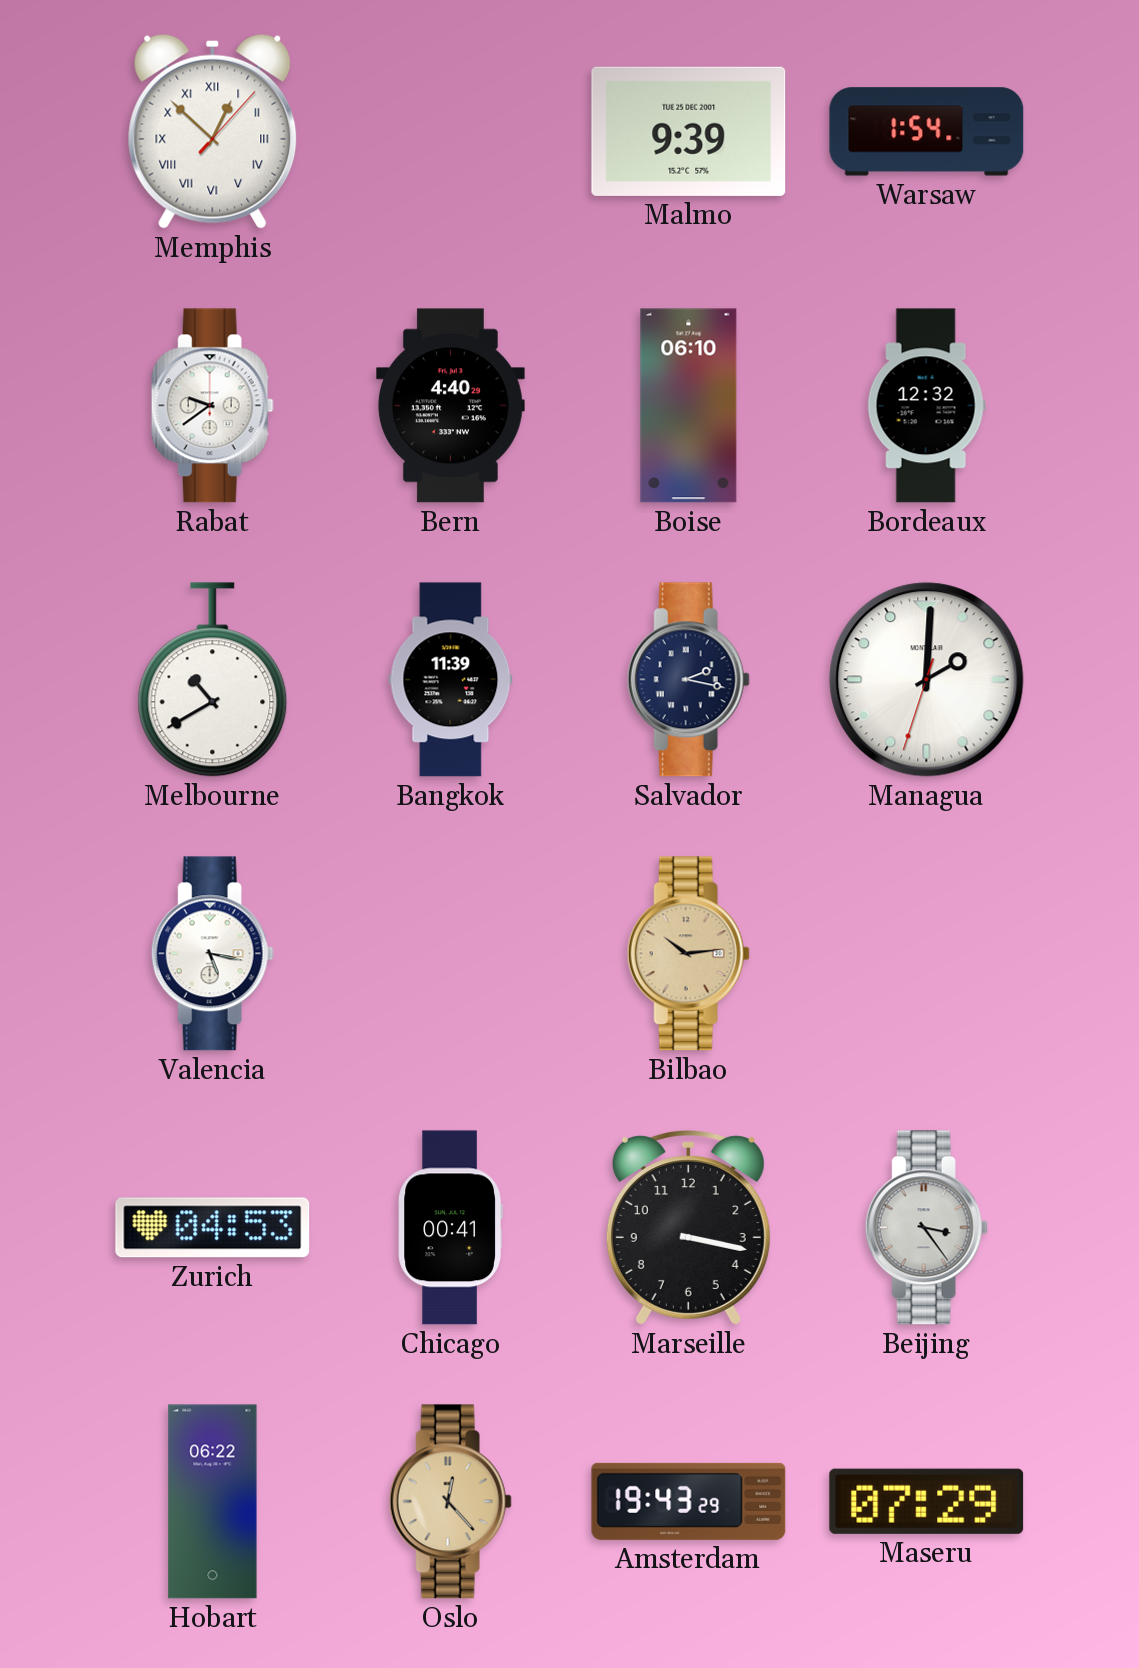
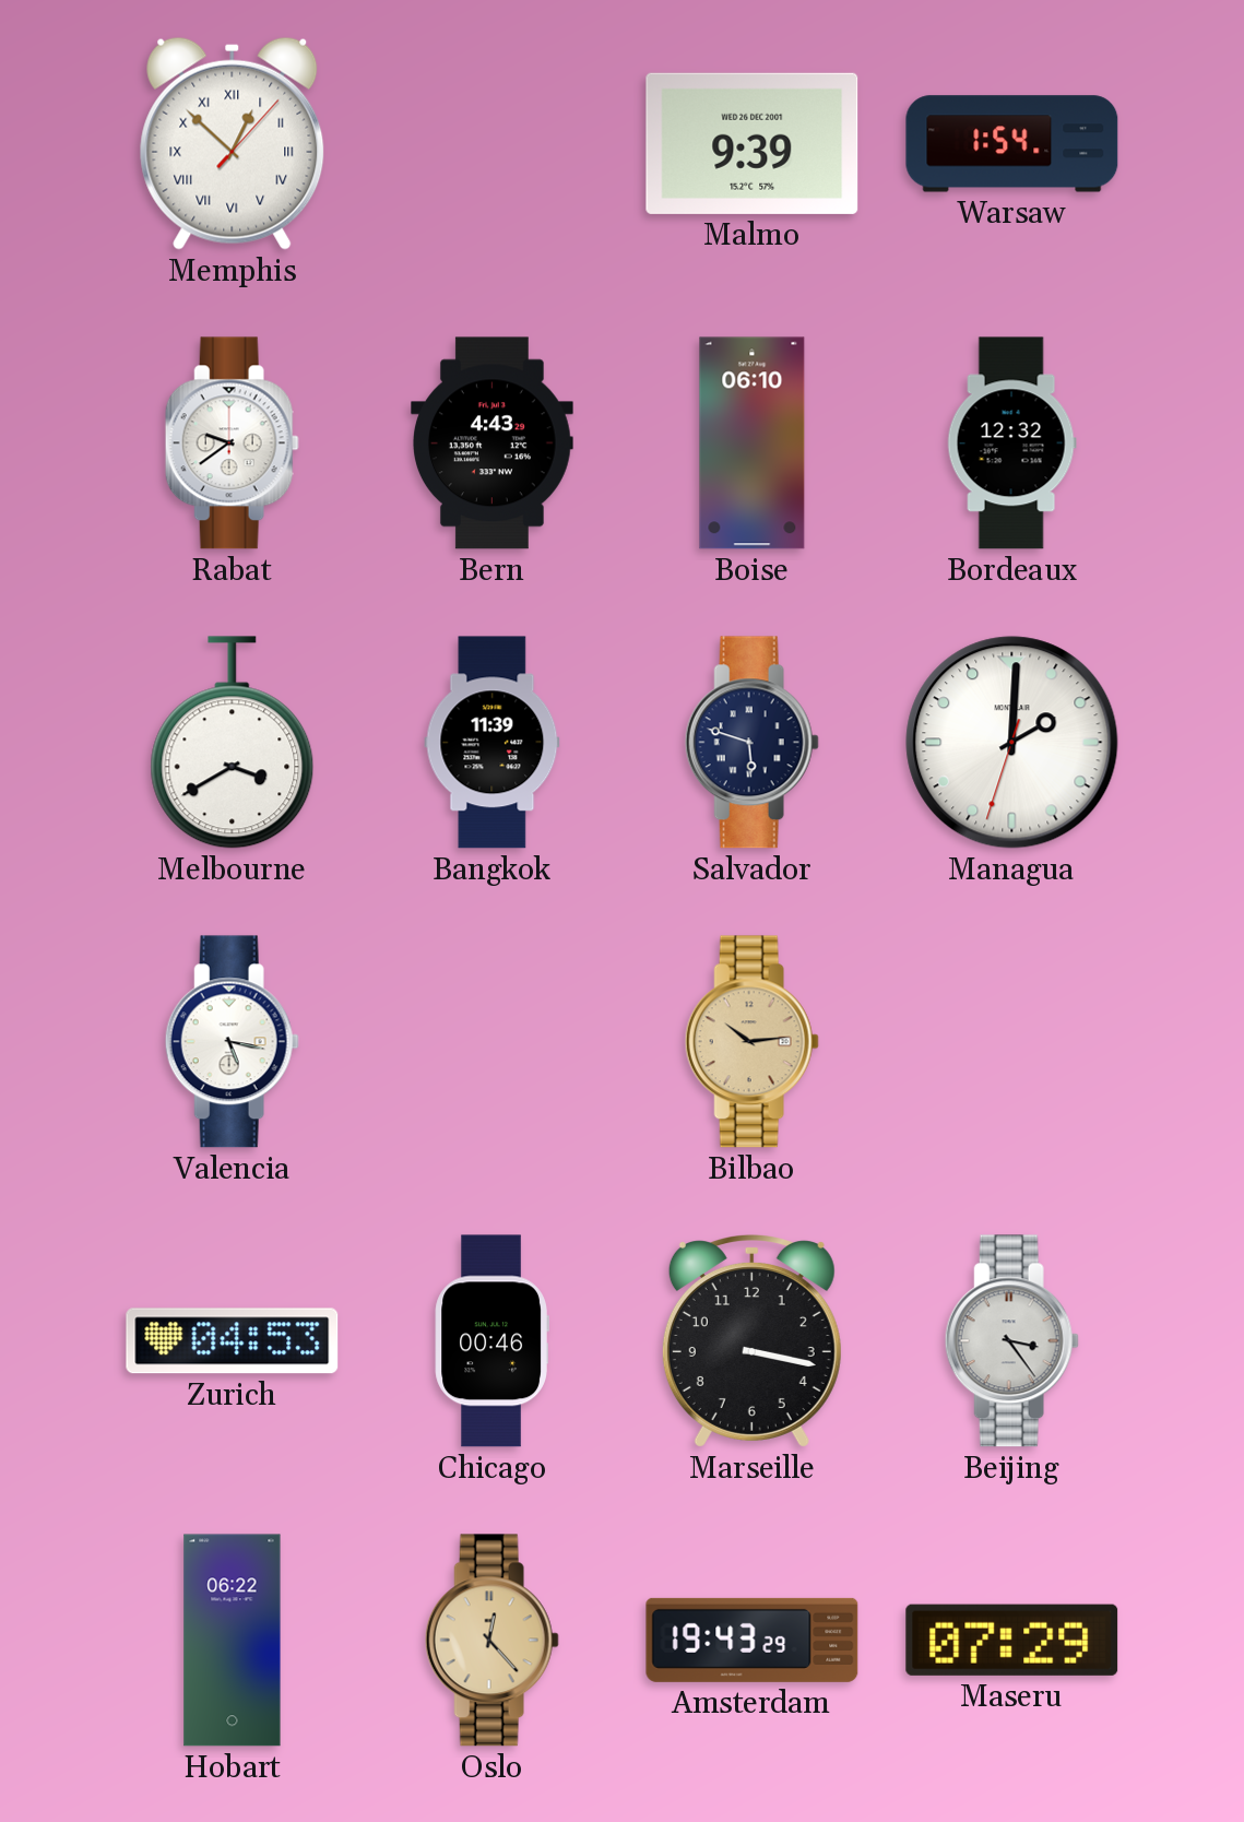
Malmo date: TUE 25 DEC 2001 -> WED 26 DEC 2001 (753, 143)
Bern: 4:40 -> 4:43 (493, 443)
Melbourne: 10:40 -> 3:40 (233, 743)
Salvador: 2:17 -> 5:48 (751, 743)
Chicago: 00:41 -> 00:46 (491, 1341)
